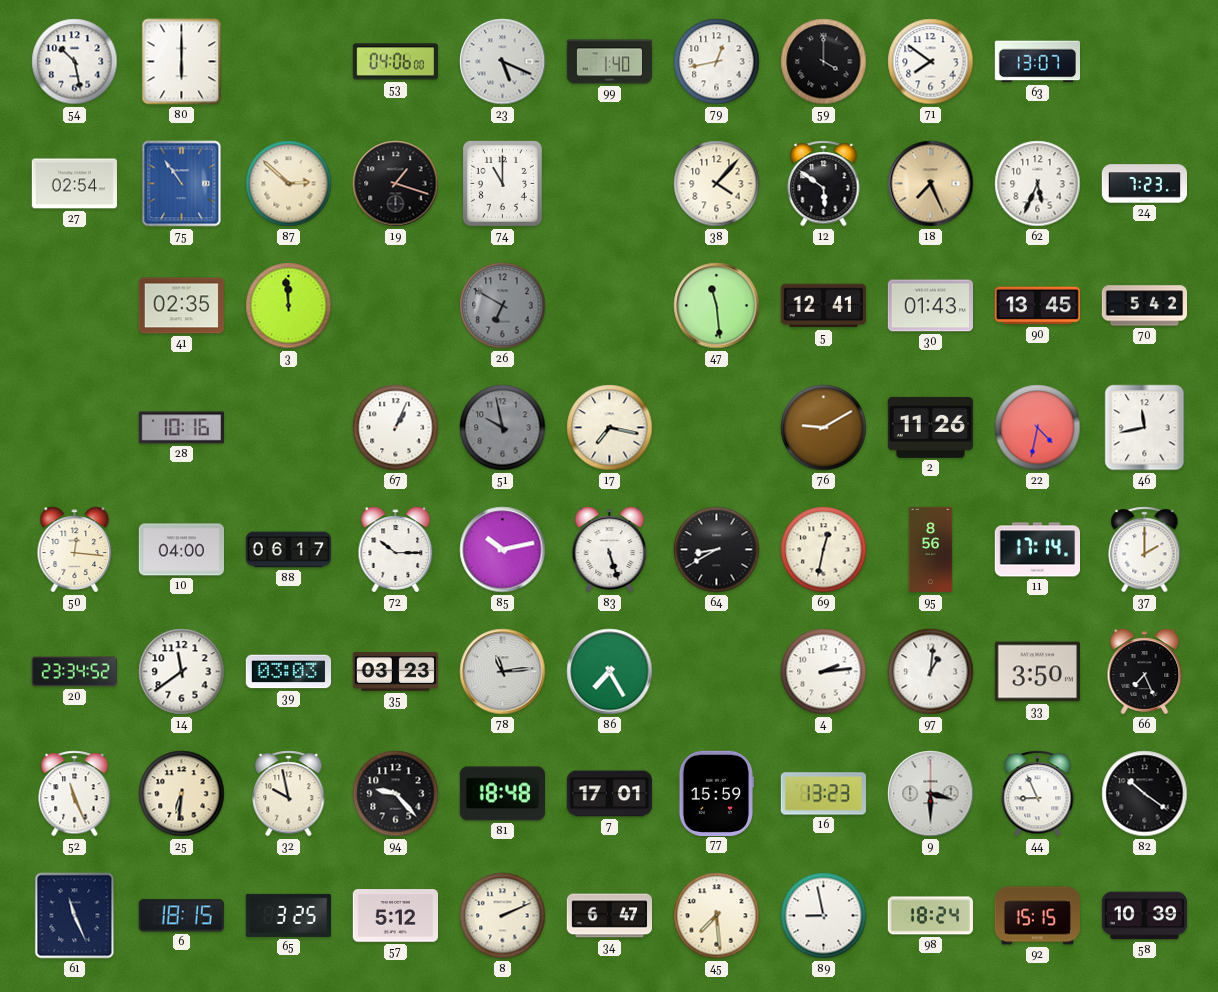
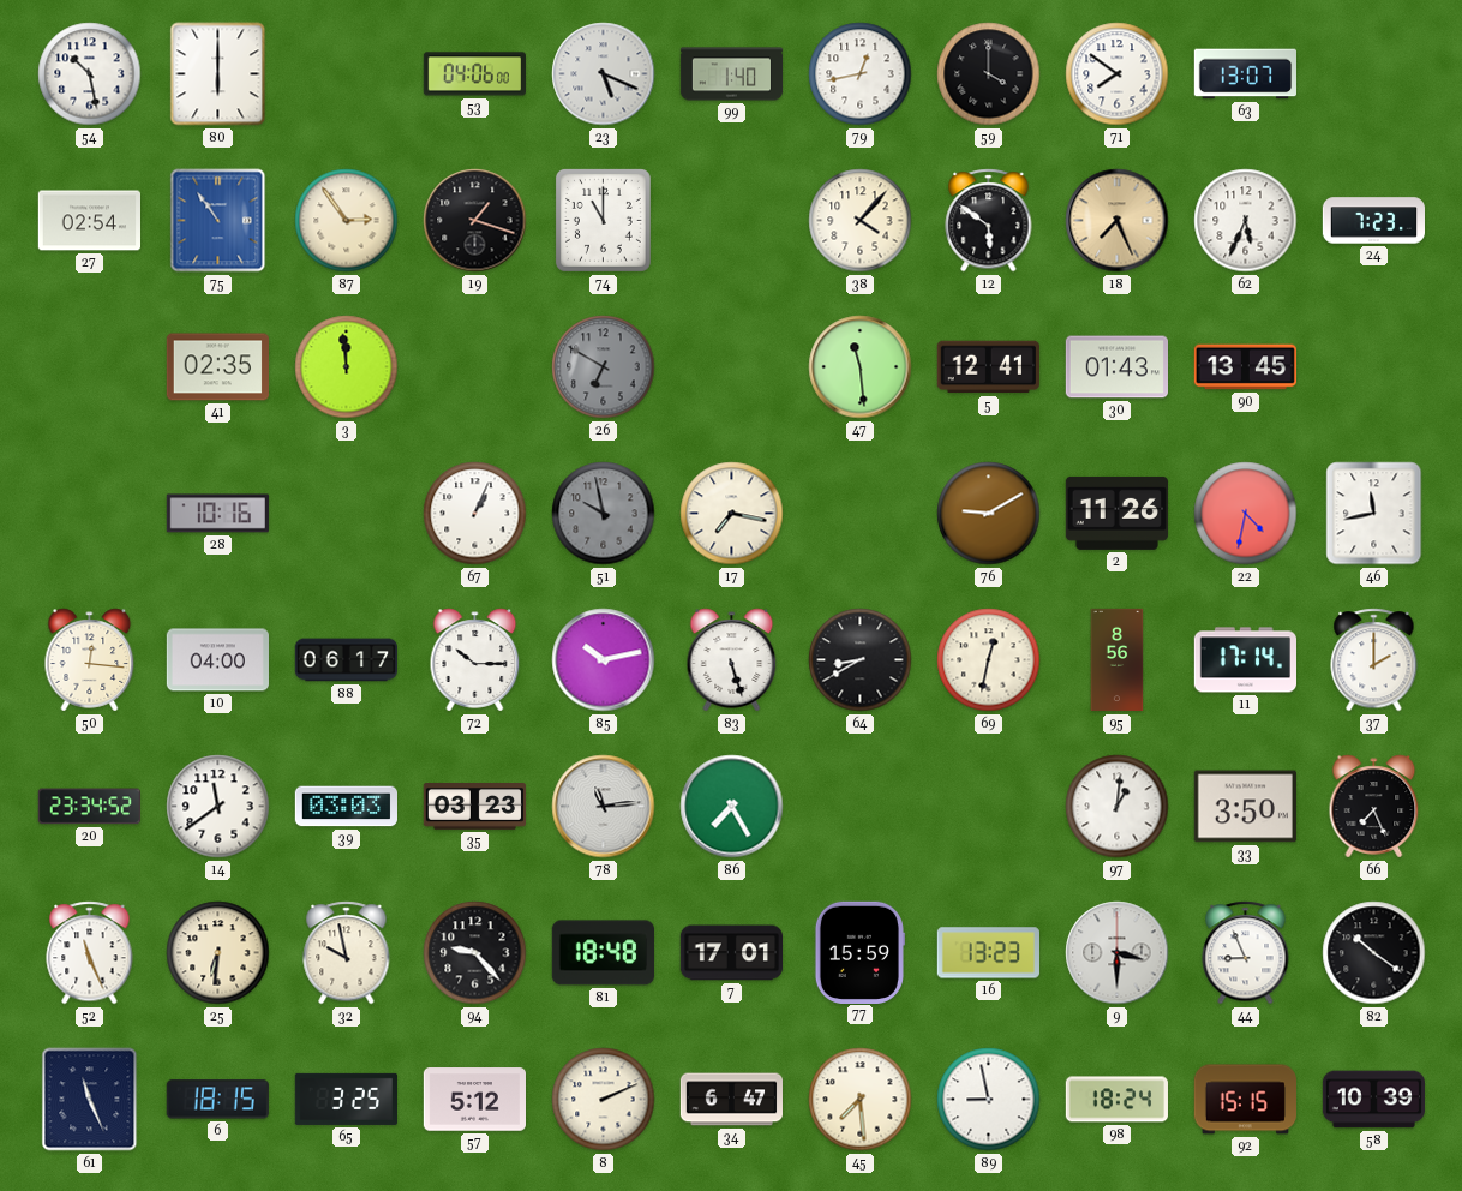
87: 2:52 -> 2:54 (347, 221)
70: 5:42 -> none (1145, 306)
4: 2:14 -> none (824, 672)
